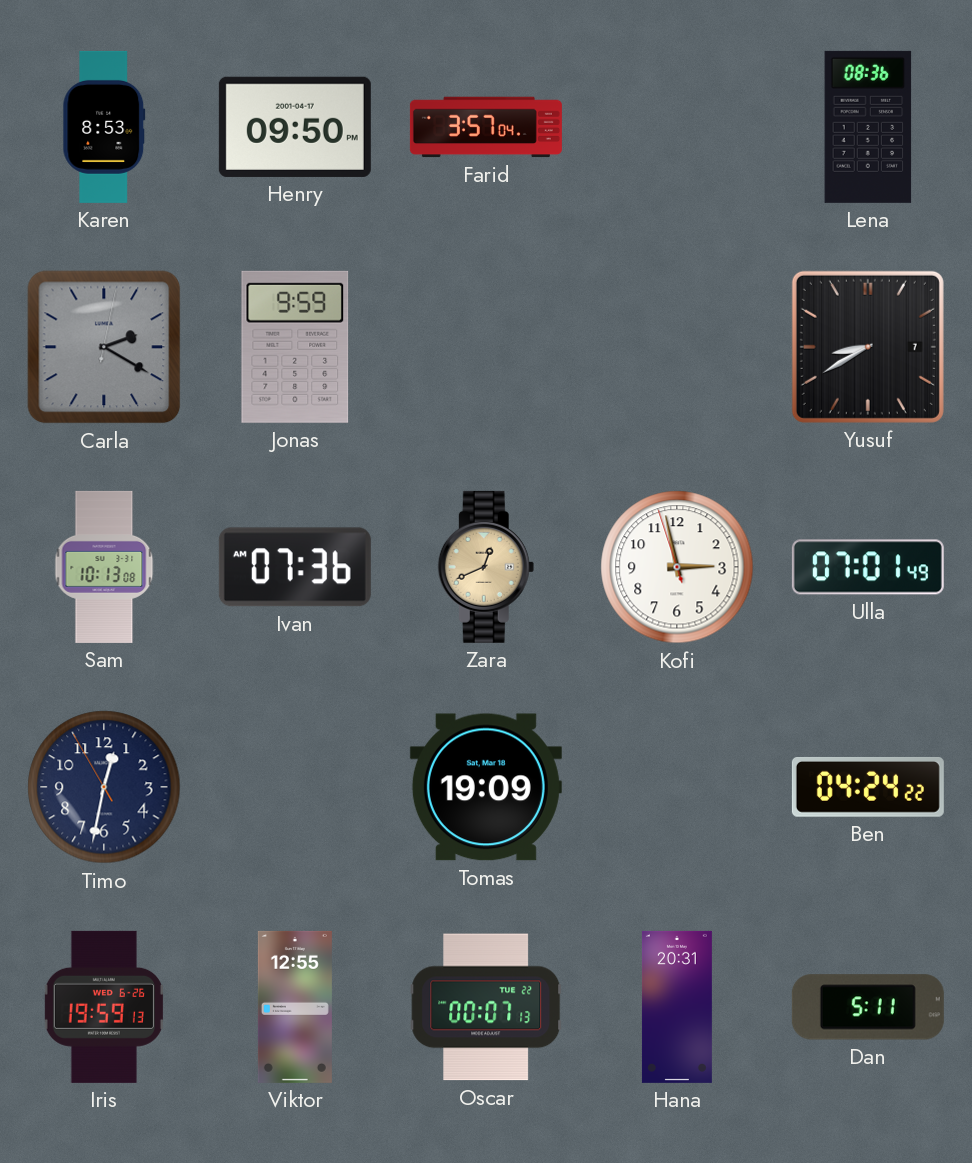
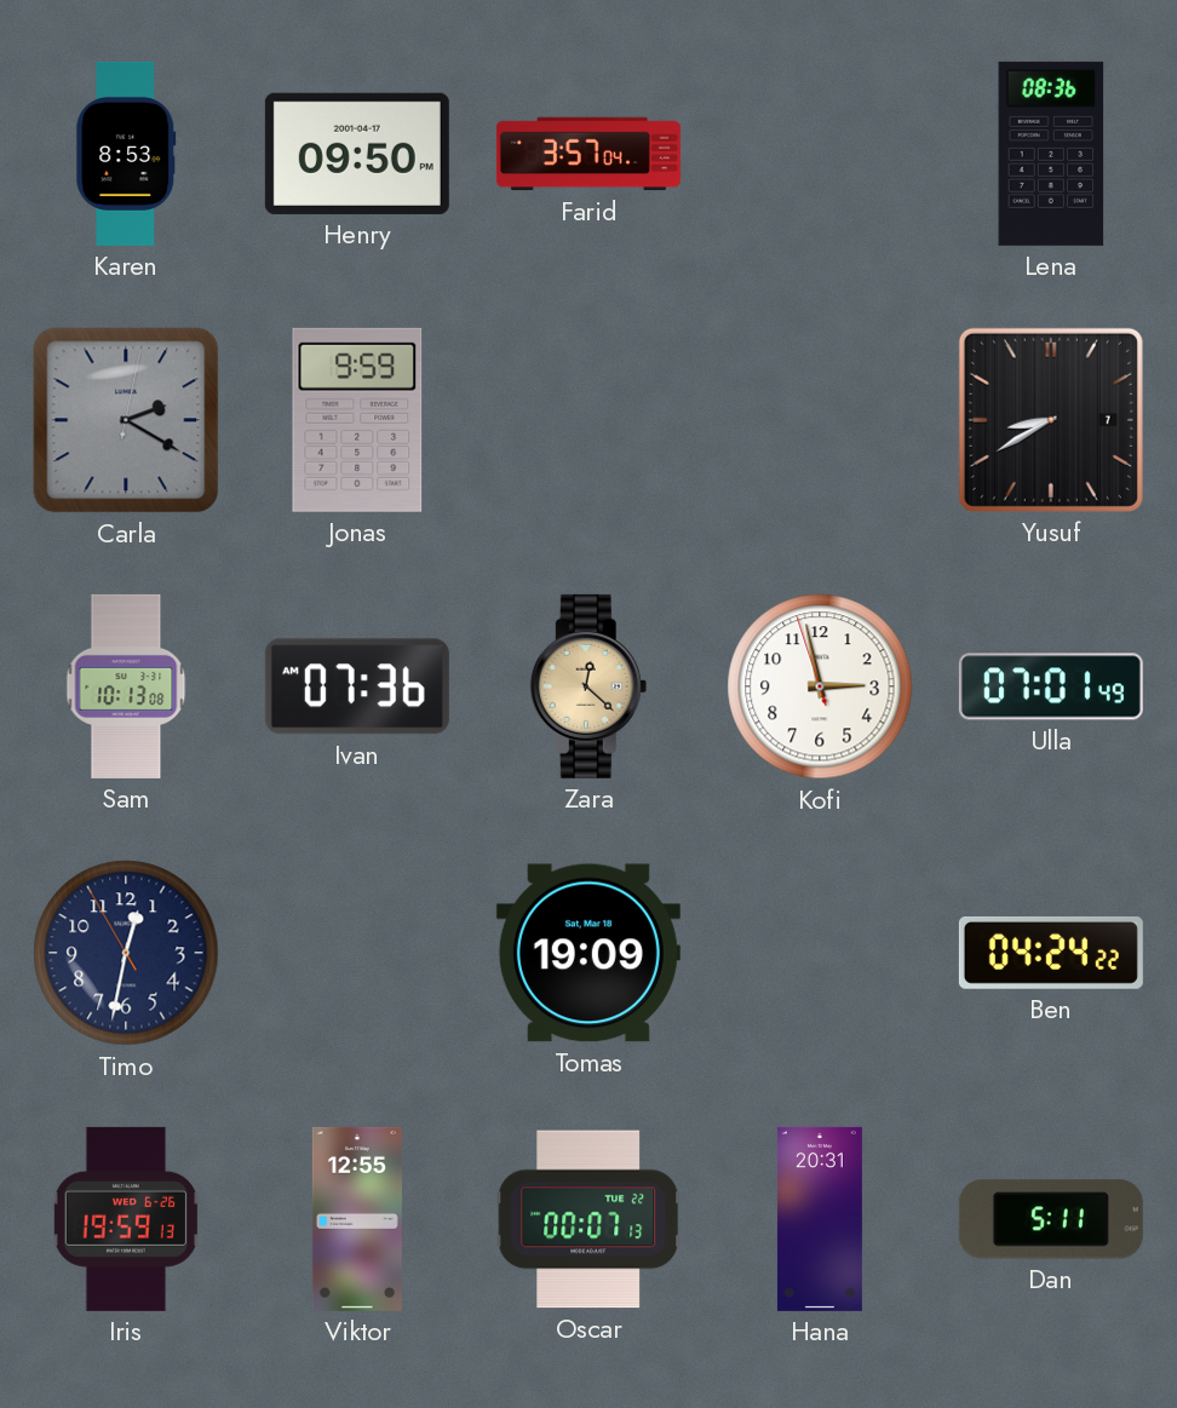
Zara: 12:41 -> 12:22 (588, 686)
